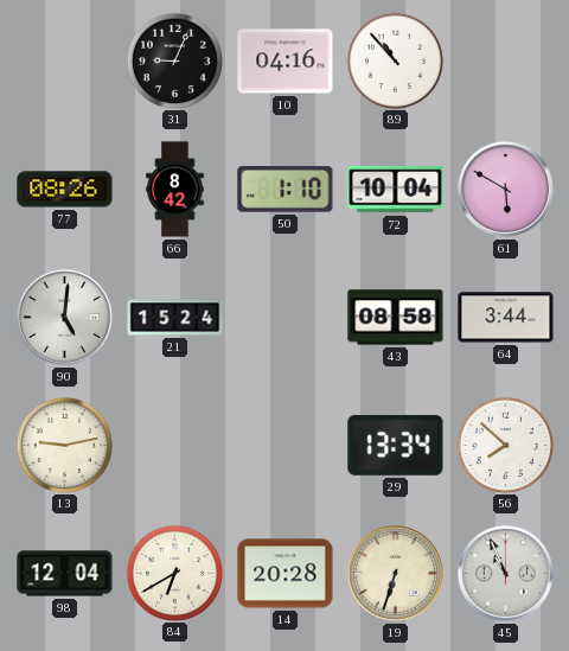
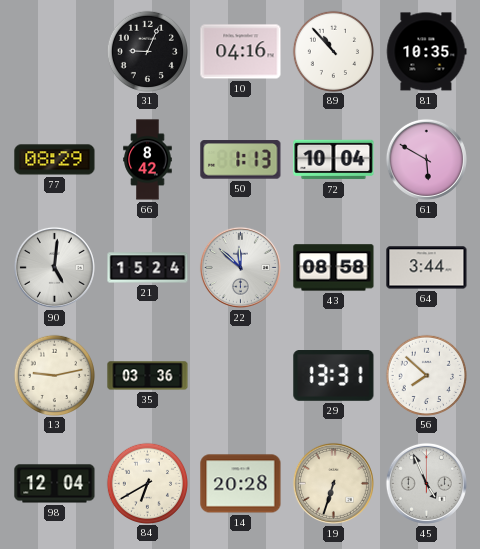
81: none -> 10:35 (427, 52)
77: 08:26 -> 08:29 (55, 160)
50: 1:10 -> 1:13 (241, 160)
22: none -> 11:52 (240, 267)
35: none -> 03:36 (148, 376)
29: 13:34 -> 13:31 (334, 376)
45: 10:56 -> 4:56 (426, 483)
